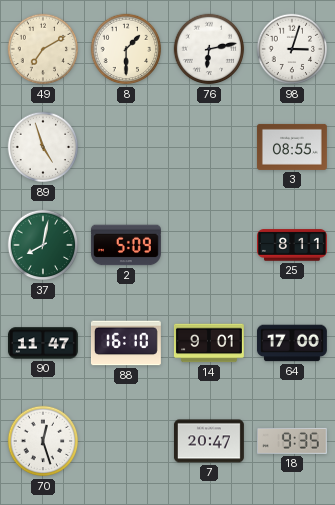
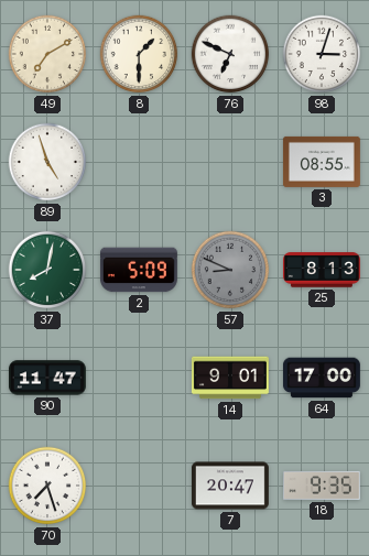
76: 6:13 -> 6:49 (230, 54)
57: none -> 8:49 (230, 270)
25: 8:11 -> 8:13 (323, 270)
88: 16:10 -> none (126, 343)
70: 12:27 -> 7:27 (47, 486)
